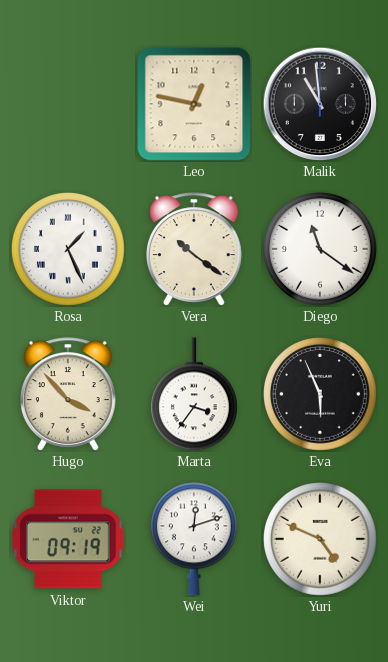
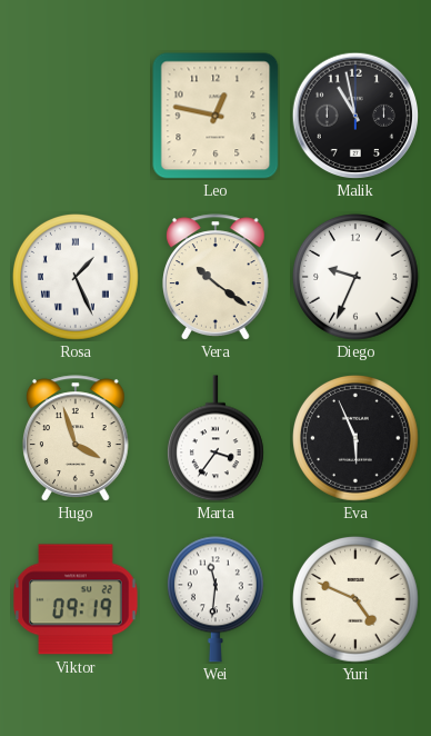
Malik: 10:59 -> 10:58 (355, 116)
Diego: 11:21 -> 9:34 (357, 278)
Hugo: 3:53 -> 3:57 (77, 438)
Wei: 12:12 -> 11:31 (215, 599)
